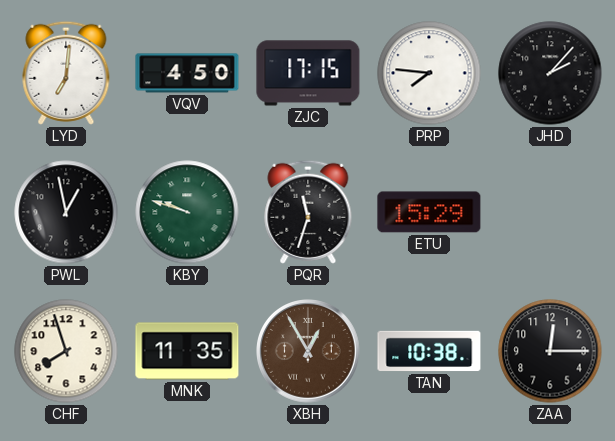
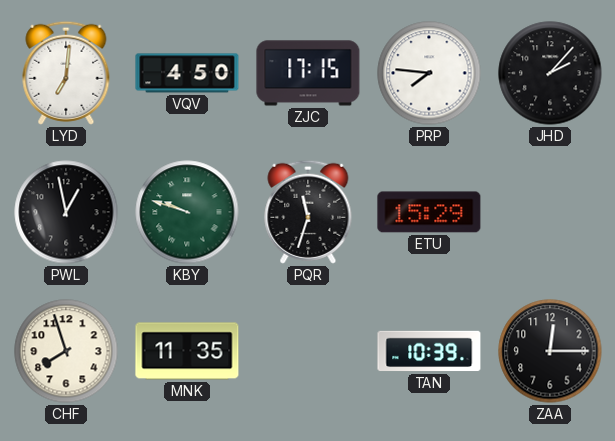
XBH: 12:55 -> none (309, 352)
TAN: 10:38 -> 10:39 (429, 351)
